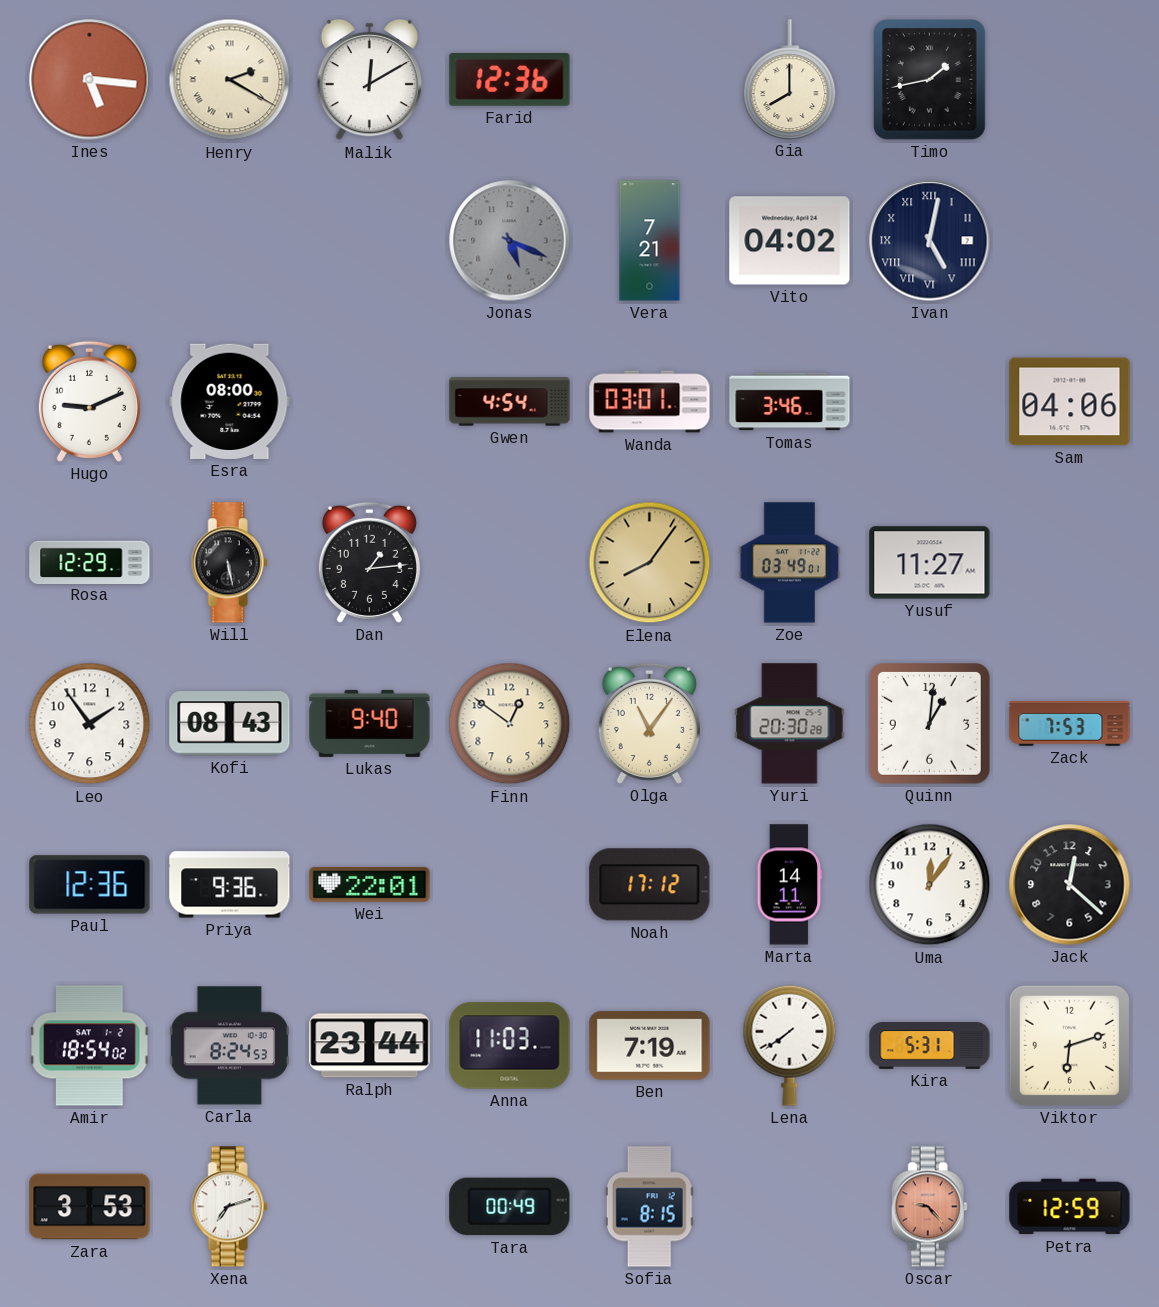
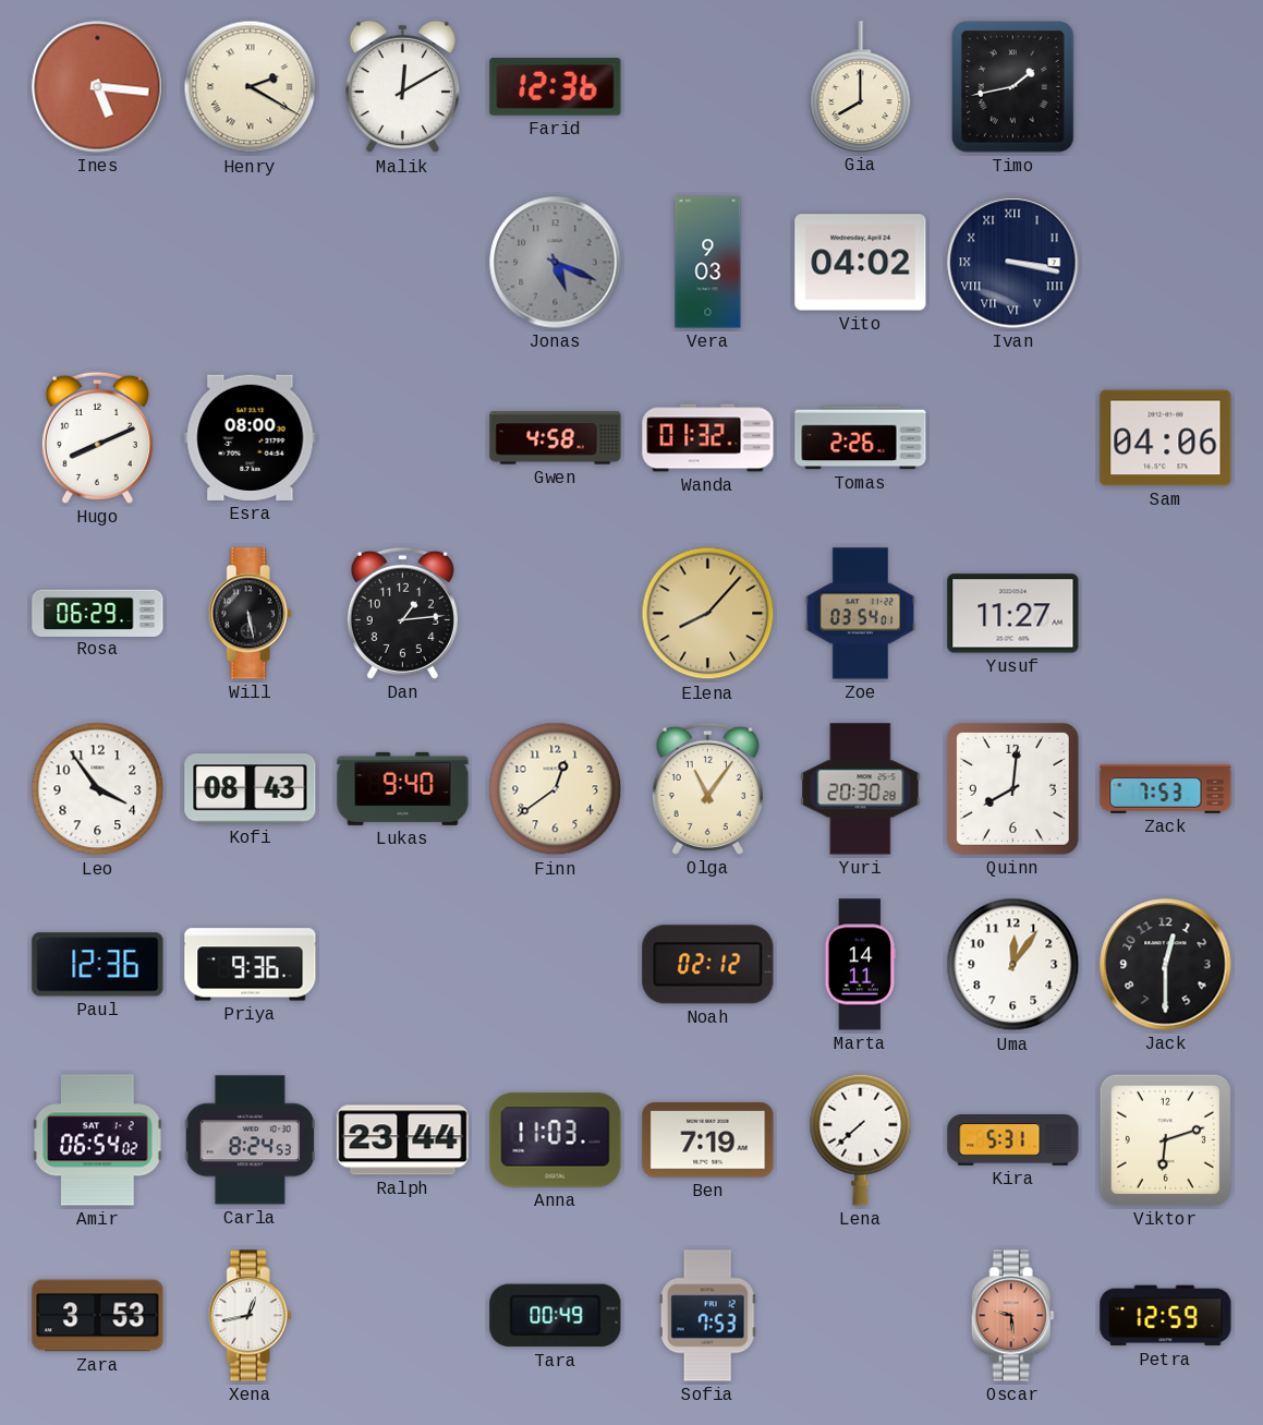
Vera: 7:21 -> 9:03 (708, 263)
Ivan: 5:02 -> 3:17 (1013, 263)
Hugo: 9:11 -> 8:11 (97, 437)
Gwen: 4:54 -> 4:58 (556, 438)
Wanda: 03:01 -> 01:32 (708, 438)
Tomas: 3:46 -> 2:26 (861, 438)
Rosa: 12:29 -> 06:29 (98, 613)
Elena: 8:06 -> 8:07 (708, 614)
Zoe: 03:49 -> 03:54 (861, 614)
Leo: 1:54 -> 3:54 (98, 789)
Finn: 12:51 -> 12:39 (556, 789)
Quinn: 1:01 -> 8:01 (1012, 788)
Wei: 22:01 -> none (370, 884)
Noah: 17:12 -> 02:12 (708, 965)
Jack: 12:22 -> 12:30 (1166, 965)
Amir: 18:54 -> 06:54 (98, 1140)
Lena: 7:39 -> 7:38 (861, 1139)
Xena: 7:12 -> 12:43 (250, 1316)
Sofia: 8:15 -> 7:53 (707, 1316)
Oscar: 9:23 -> 9:29 (1012, 1316)
